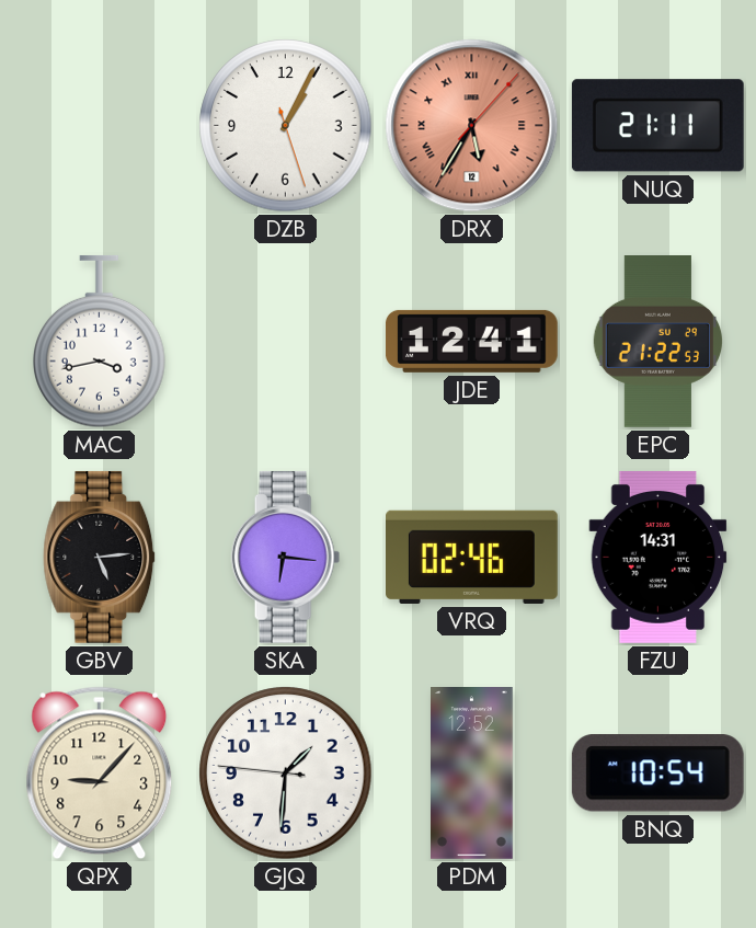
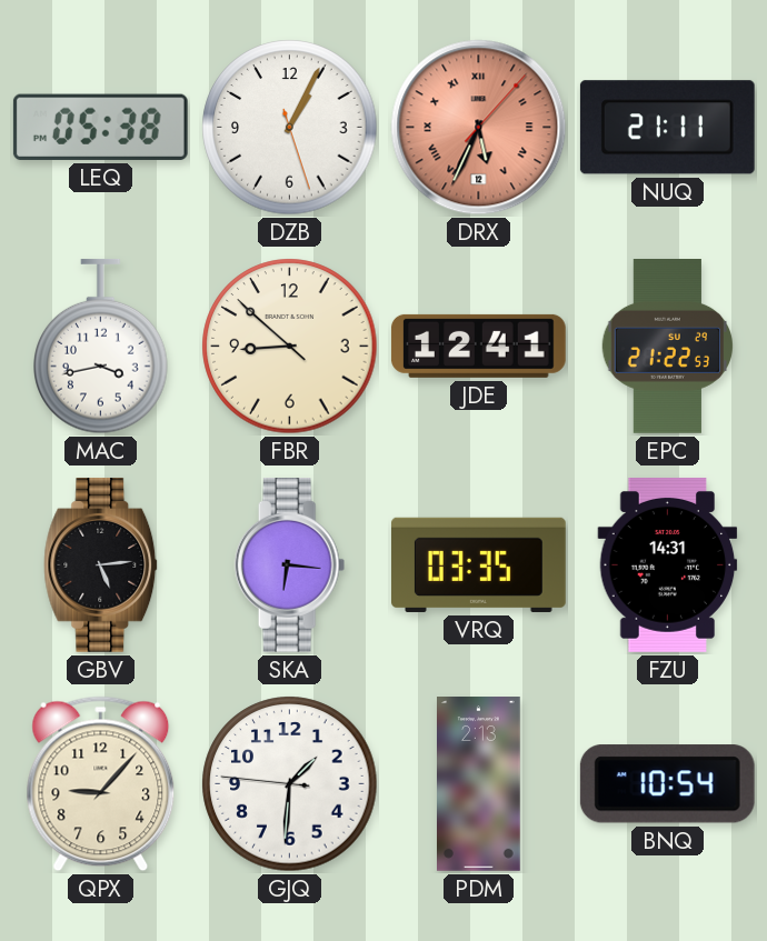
LEQ: none -> 05:38 (100, 127)
DRX: 5:35 -> 5:34 (479, 128)
FBR: none -> 8:51 (290, 347)
VRQ: 02:46 -> 03:35 (479, 564)
PDM: 12:52 -> 2:13 (479, 784)
